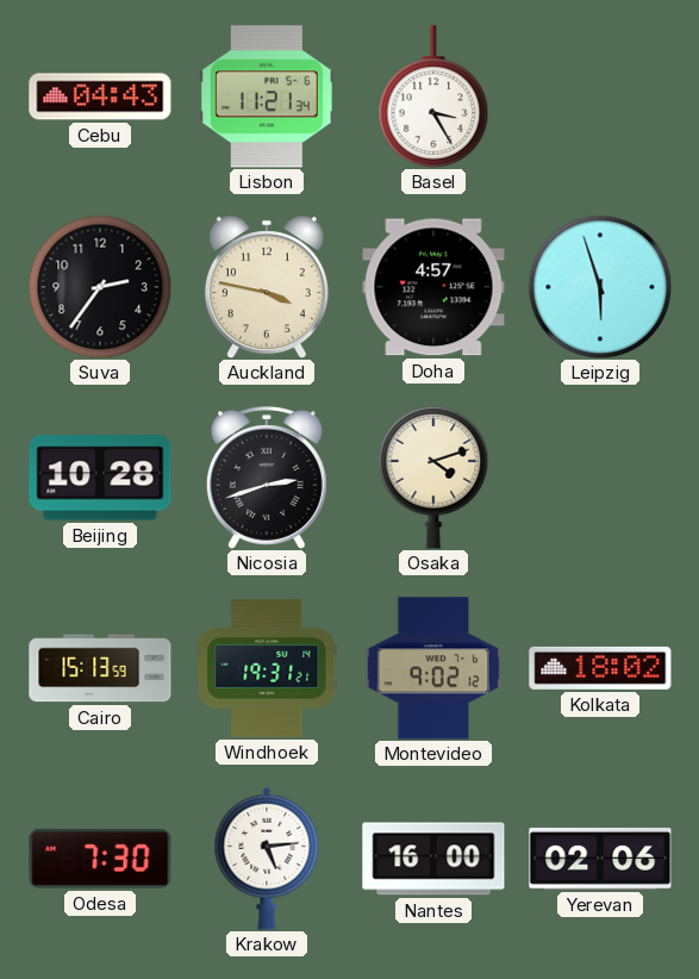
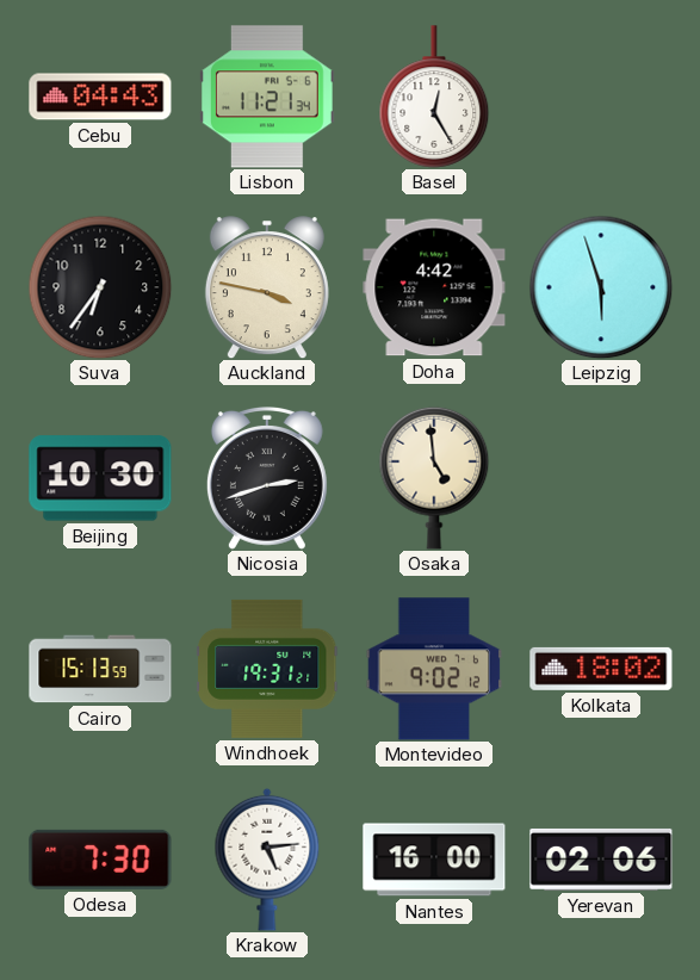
Basel: 3:25 -> 12:25 (434, 97)
Suva: 2:36 -> 6:36 (100, 287)
Doha: 4:57 -> 4:42 (434, 287)
Beijing: 10:28 -> 10:30 (100, 478)
Osaka: 4:12 -> 4:59 (434, 478)
